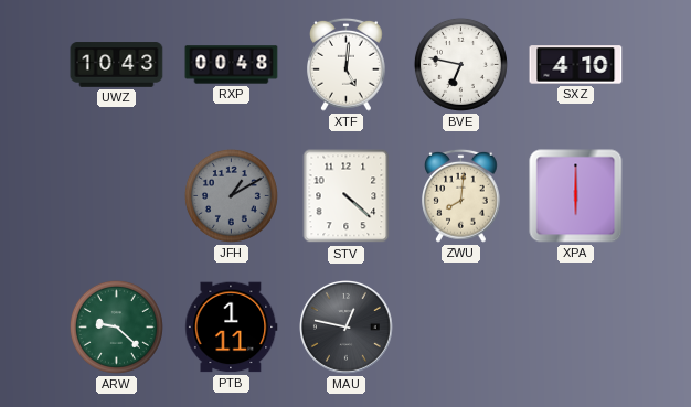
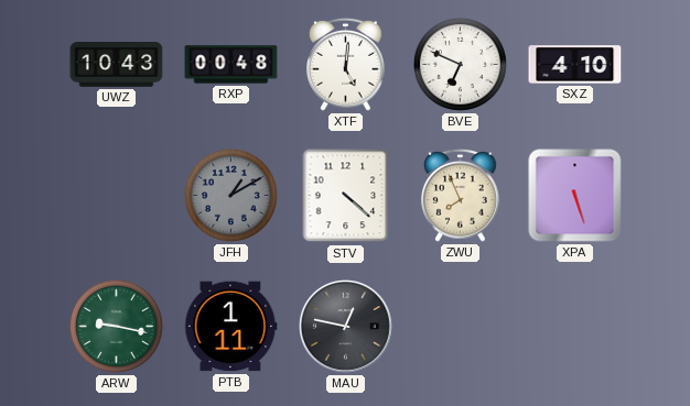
BVE: 6:47 -> 6:49 (460, 64)
ZWU: 8:01 -> 7:56 (461, 195)
XPA: 6:00 -> 5:27 (575, 196)
ARW: 9:22 -> 9:17 (116, 326)
